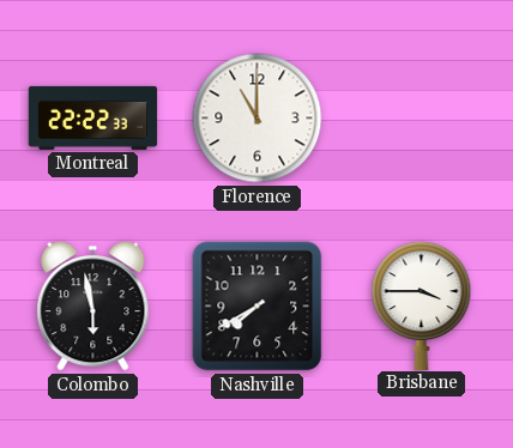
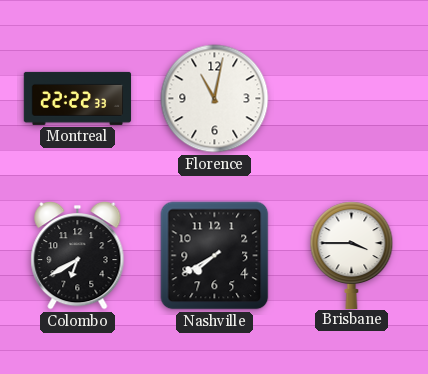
Florence: 11:00 -> 11:02 (215, 99)
Colombo: 5:58 -> 6:40 (78, 255)
